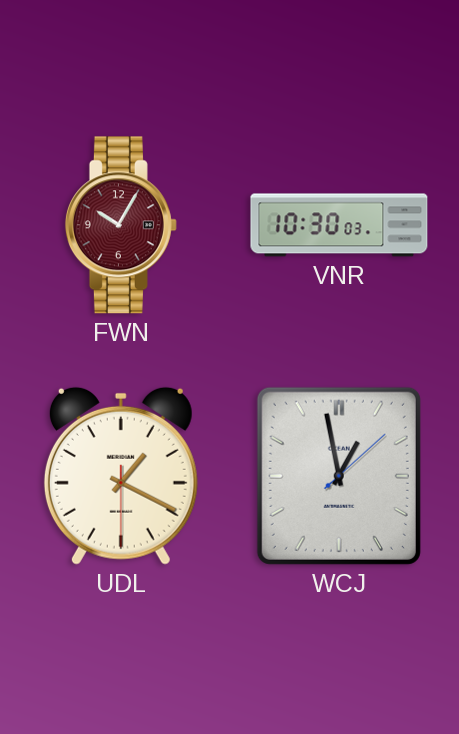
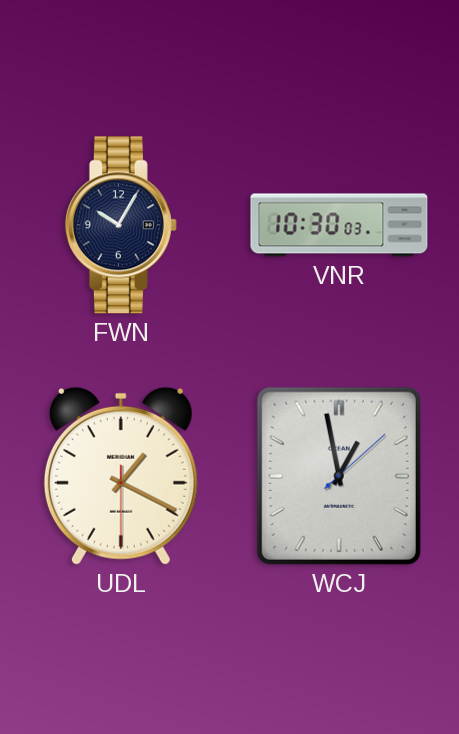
FWN dial: burgundy -> navy (121, 225)
